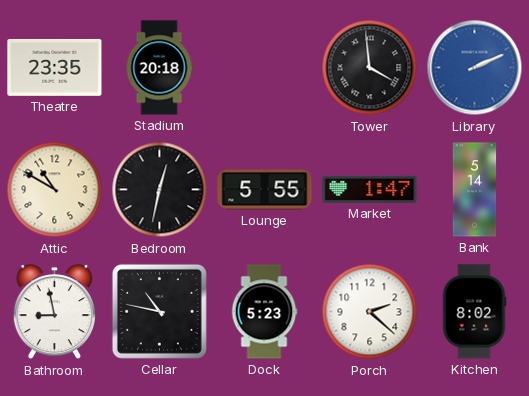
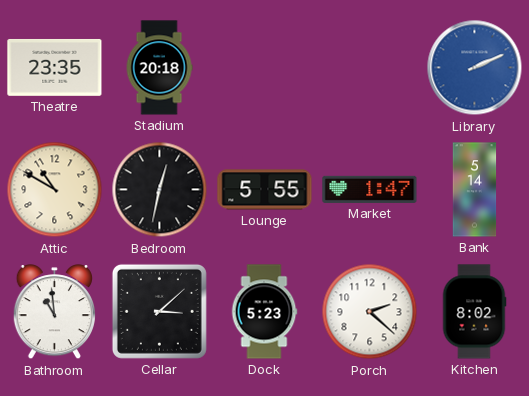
Tower: 3:59 -> none (370, 68)
Bathroom: 8:58 -> 10:59 (54, 312)
Cellar: 10:47 -> 3:08 (159, 311)
